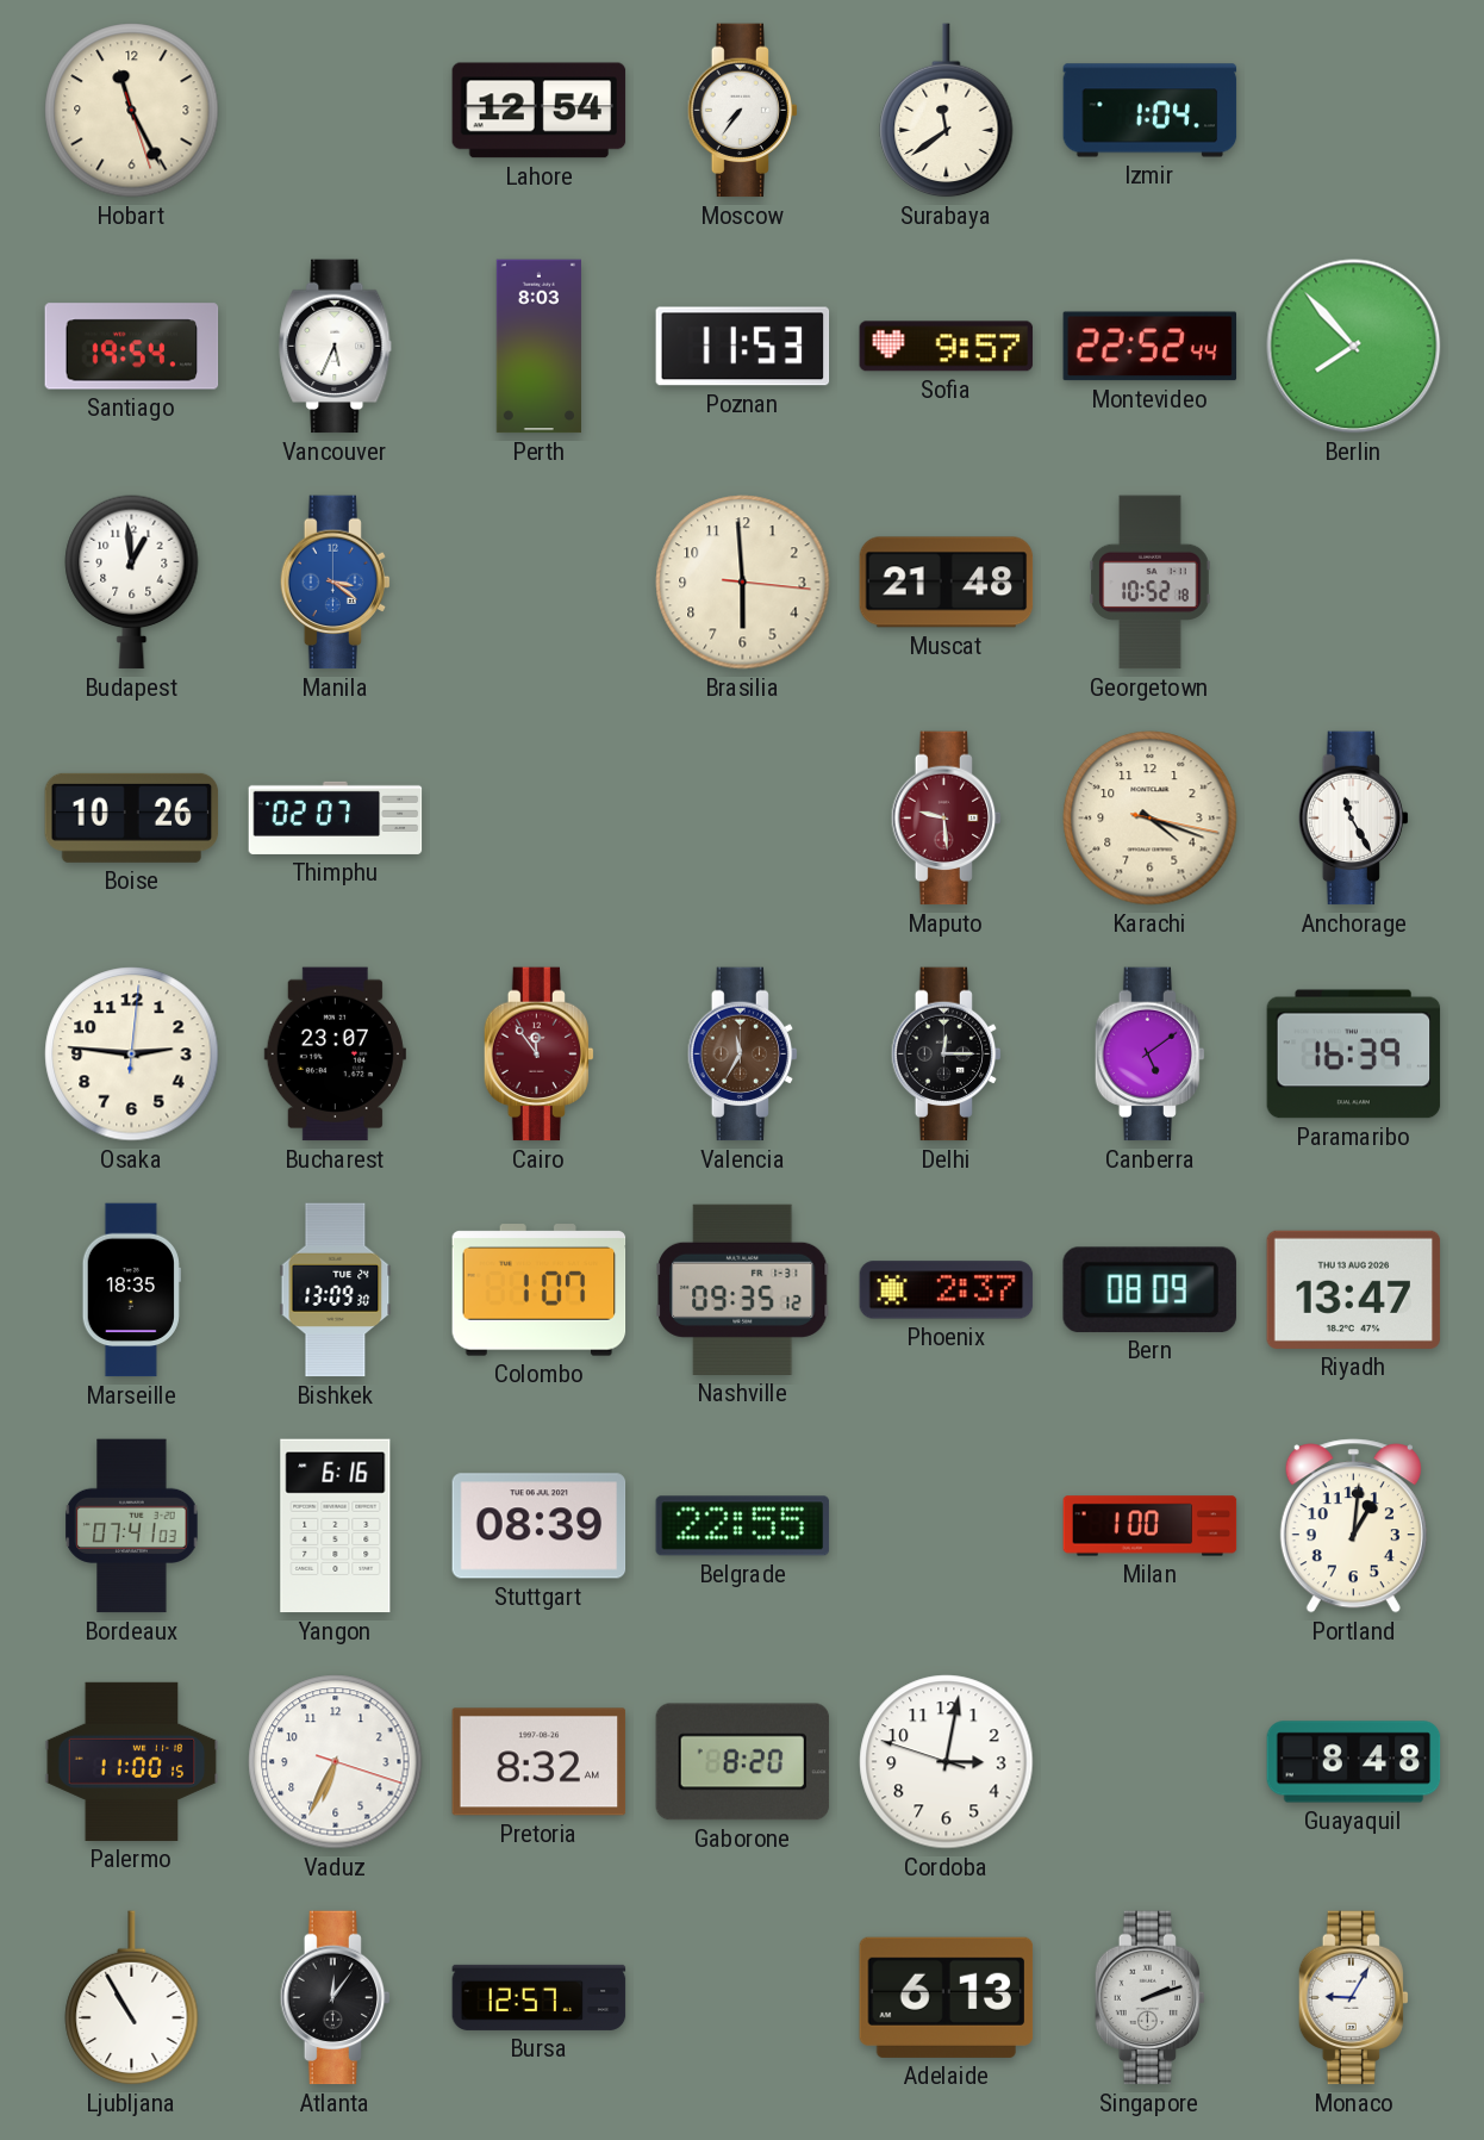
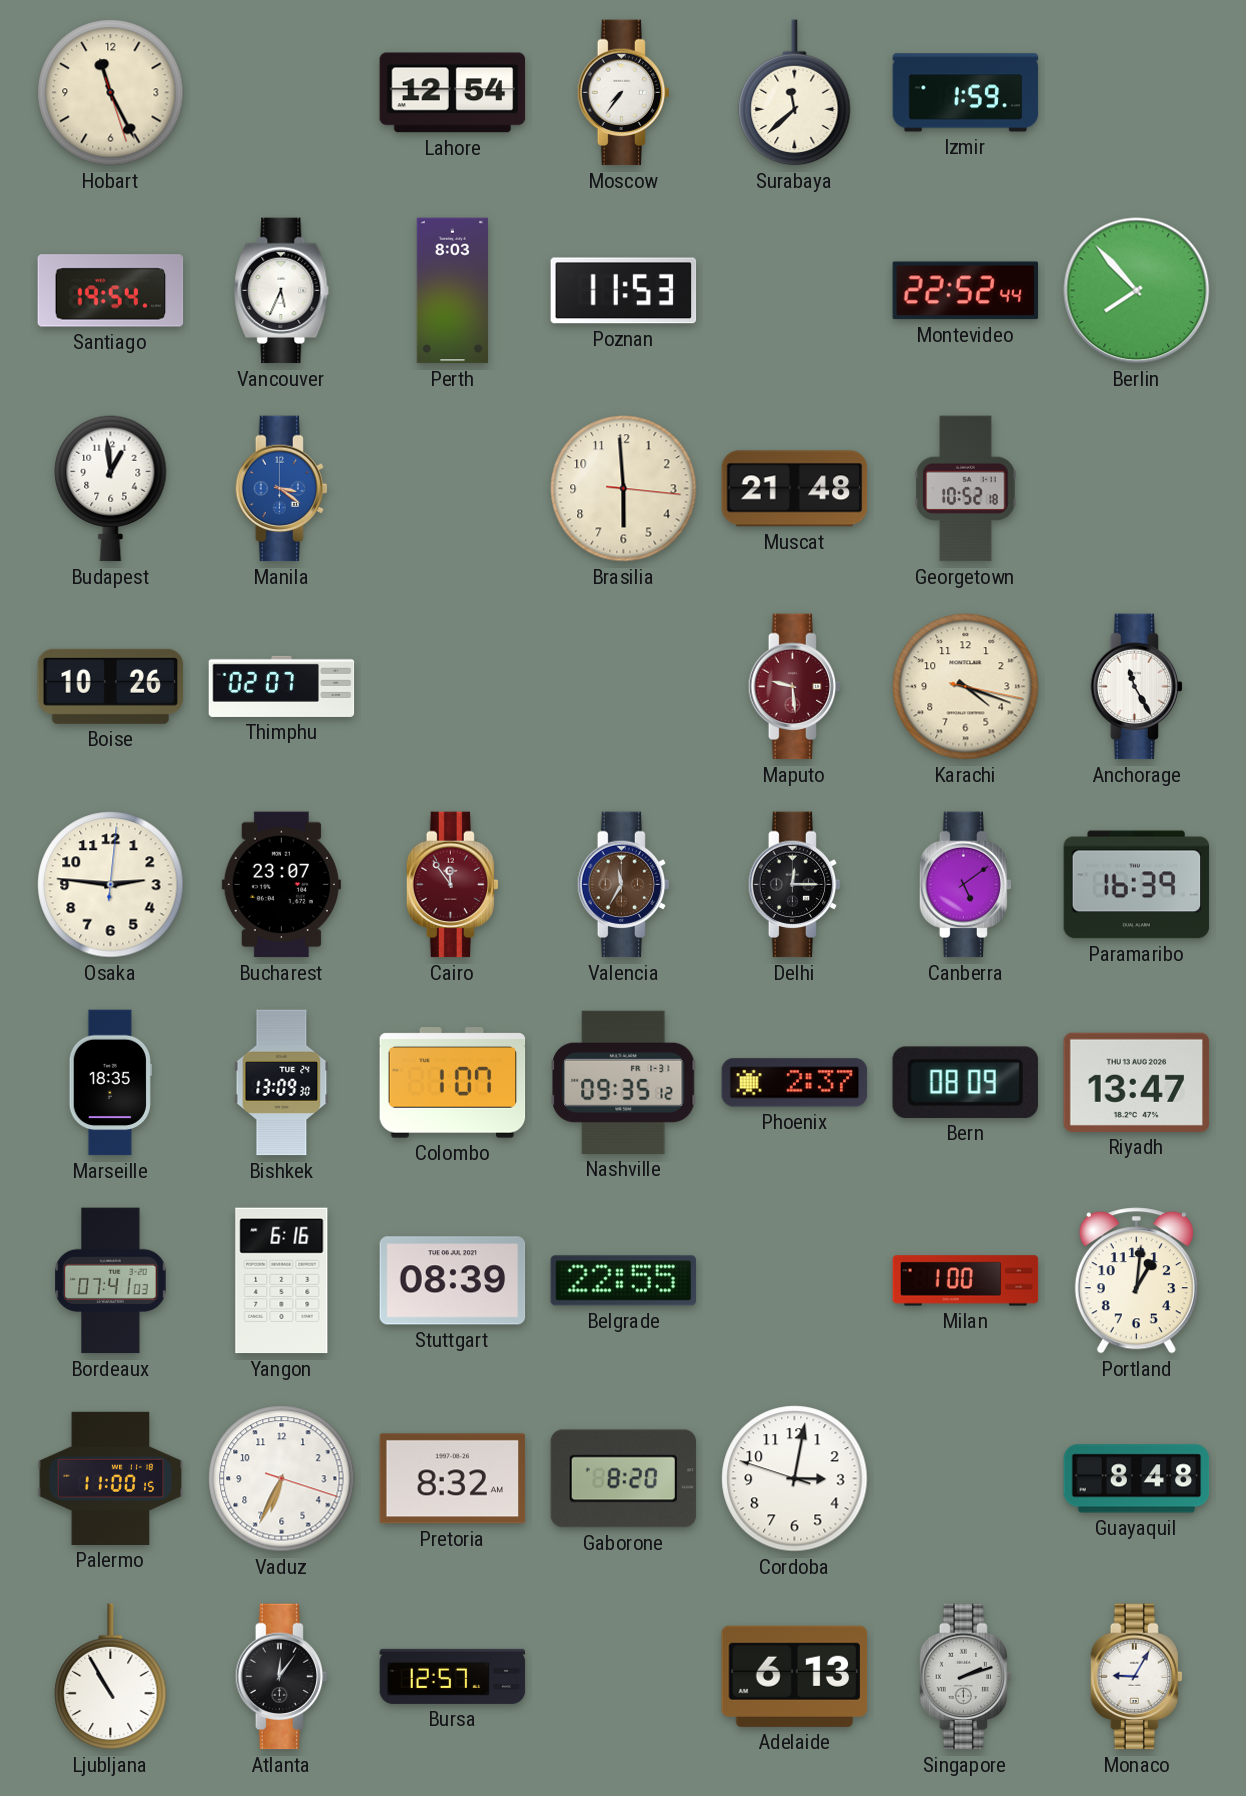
Surabaya: 11:39 -> 11:38 (795, 93)
Izmir: 1:04 -> 1:59 (966, 93)
Sofia: 9:57 -> none (947, 347)
